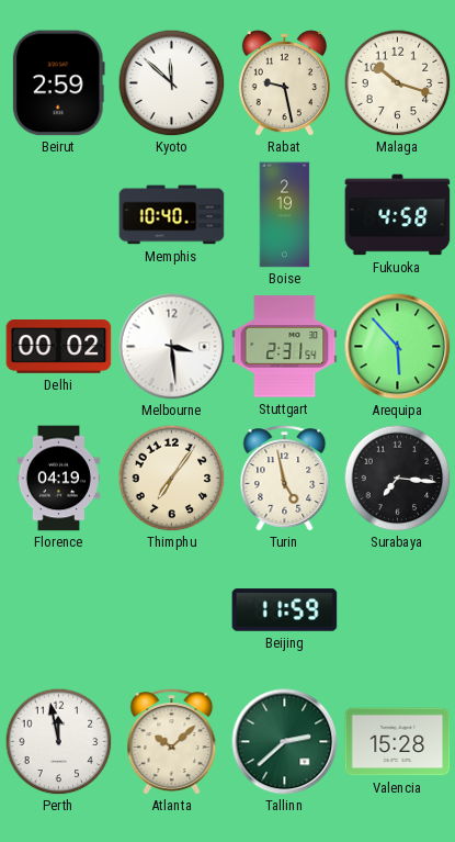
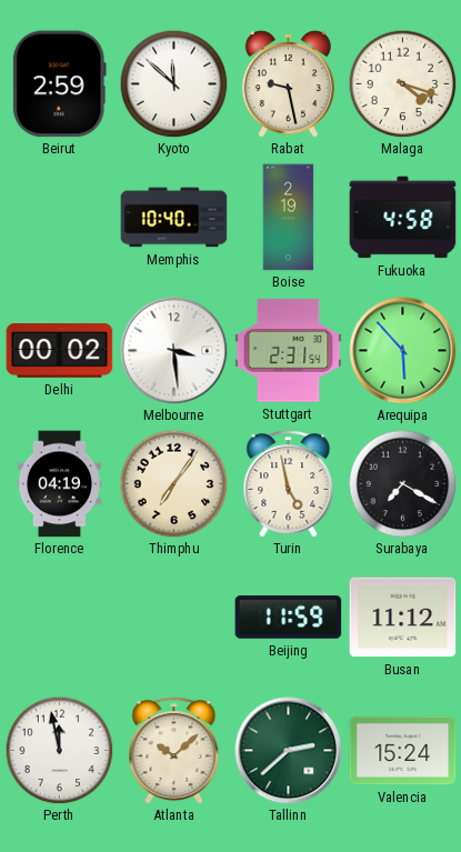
Malaga: 10:18 -> 4:18 (402, 83)
Surabaya: 7:16 -> 7:20 (402, 483)
Busan: none -> 11:12 (403, 618)
Valencia: 15:28 -> 15:24 (403, 751)
